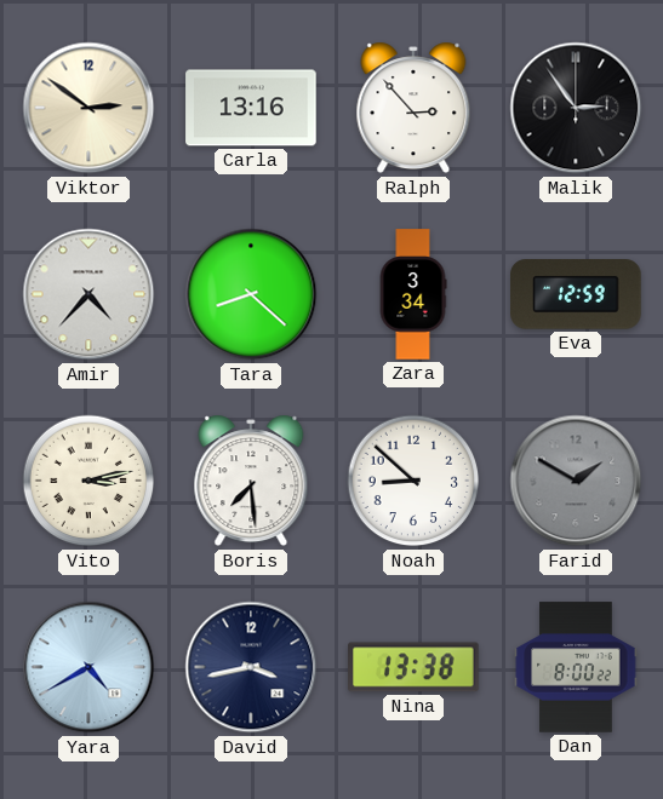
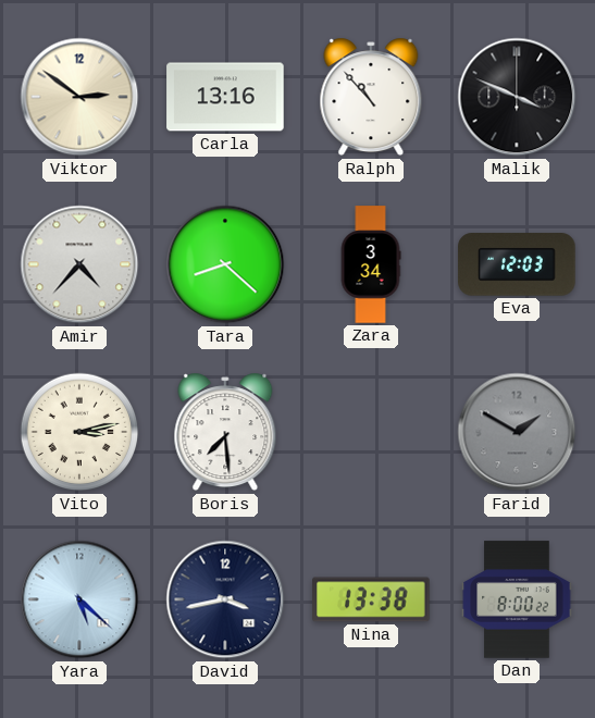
Ralph: 2:53 -> 10:53 (371, 97)
Malik: 2:54 -> 3:49 (517, 97)
Eva: 12:59 -> 12:03 (517, 264)
Noah: 8:52 -> none (413, 481)
Yara: 4:40 -> 5:22 (79, 599)
